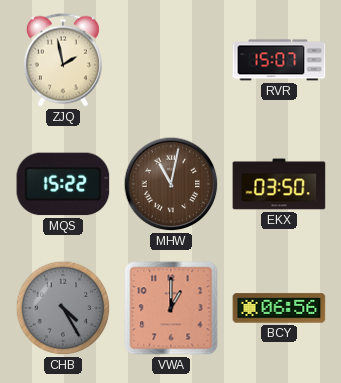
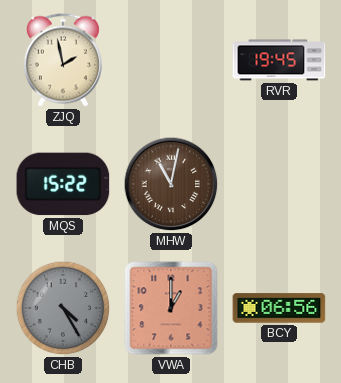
RVR: 15:07 -> 19:45 (279, 60)
EKX: 03:50 -> none (279, 184)
